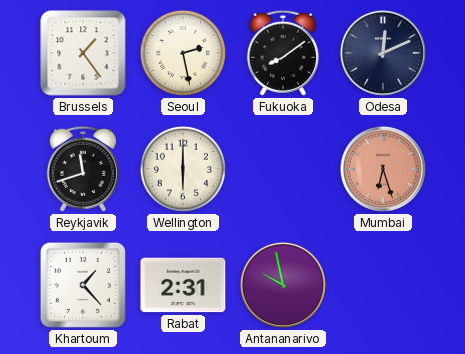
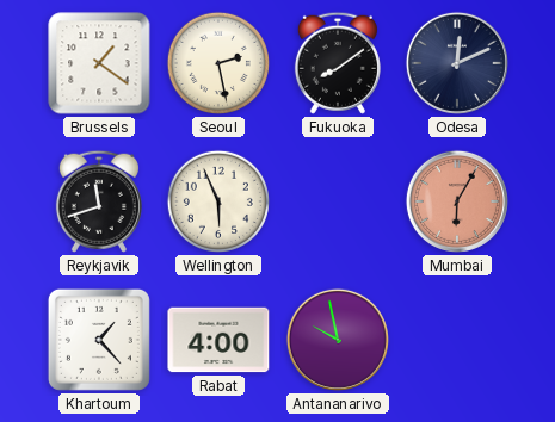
Brussels: 1:24 -> 1:21 (99, 63)
Wellington: 6:00 -> 5:56 (218, 201)
Mumbai: 6:27 -> 6:05 (457, 201)
Rabat: 2:31 -> 4:00 (218, 340)
